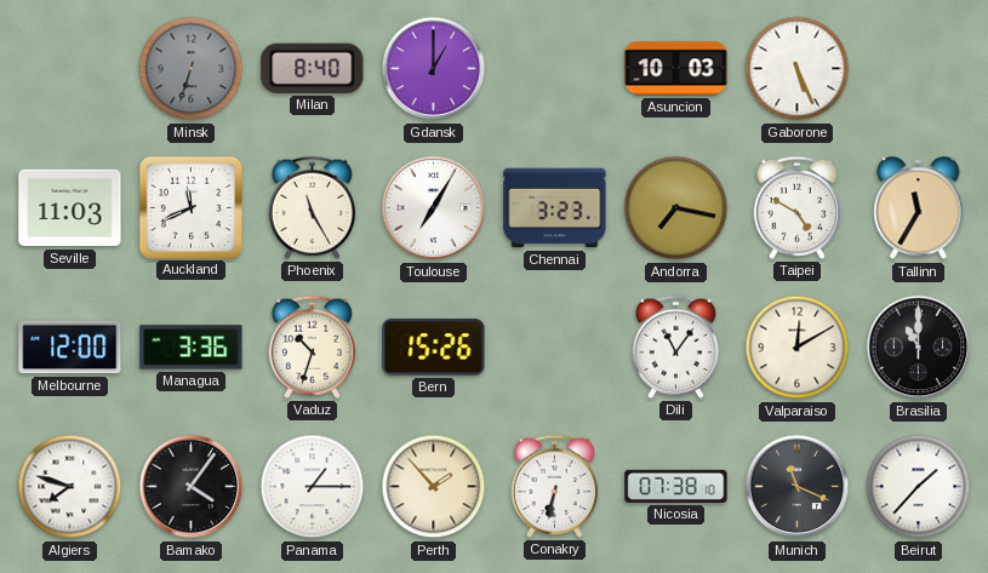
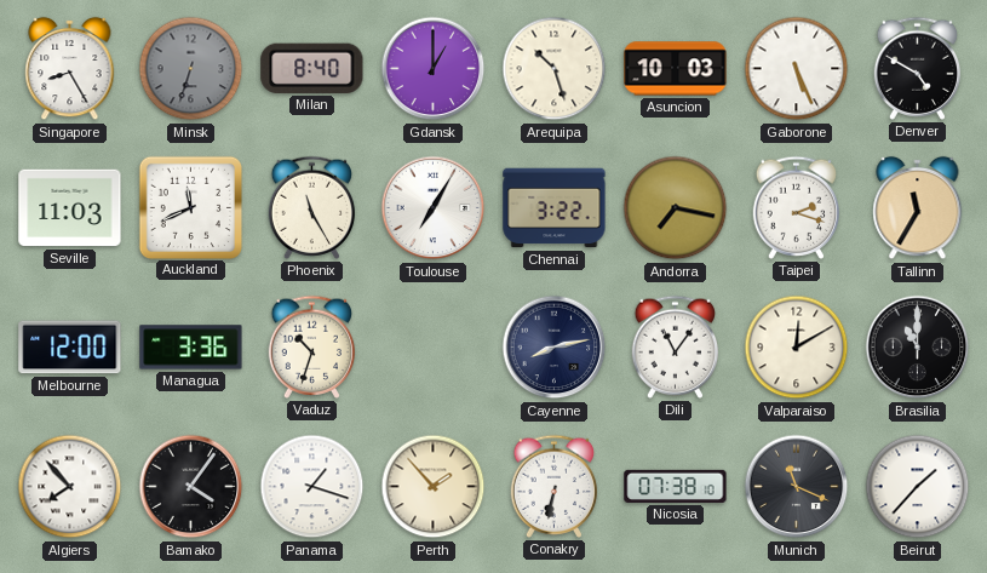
Singapore: none -> 8:25 (70, 69)
Arequipa: none -> 10:27 (555, 69)
Denver: none -> 4:50 (918, 68)
Chennai: 3:23 -> 3:22 (555, 208)
Taipei: 4:50 -> 2:18 (797, 207)
Bern: 15:26 -> none (434, 348)
Cayenne: none -> 8:13 (555, 348)
Algiers: 7:48 -> 7:53 (70, 487)
Panama: 1:15 -> 1:18 (312, 487)
